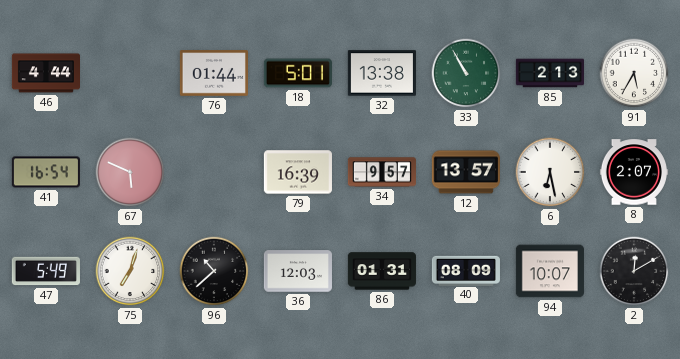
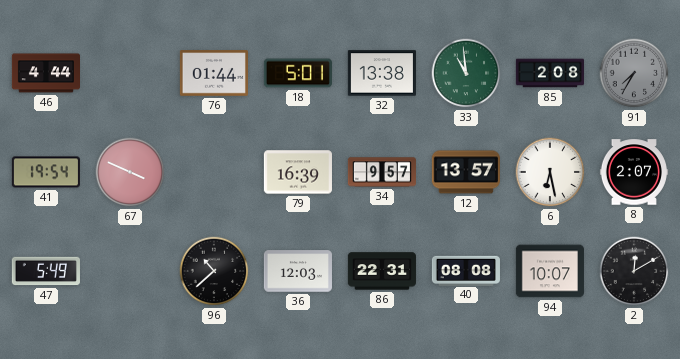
33: 10:55 -> 10:59 (466, 73)
85: 2:13 -> 2:08 (549, 73)
91: 5:35 -> 7:35 (634, 73)
91 dial: white -> grey (634, 73)
41: 16:54 -> 19:54 (46, 172)
67: 5:49 -> 3:49 (130, 172)
75: 7:03 -> none (130, 271)
86: 01:31 -> 22:31 (382, 271)
40: 08:09 -> 08:08 (466, 270)
